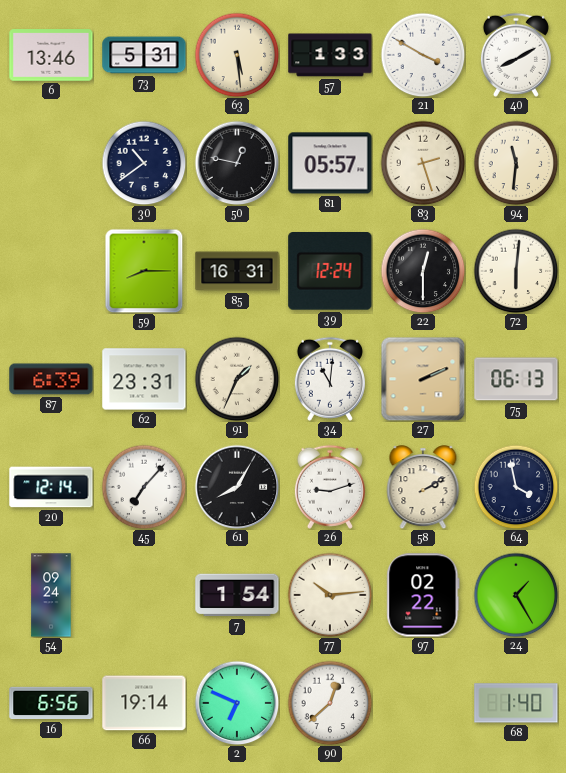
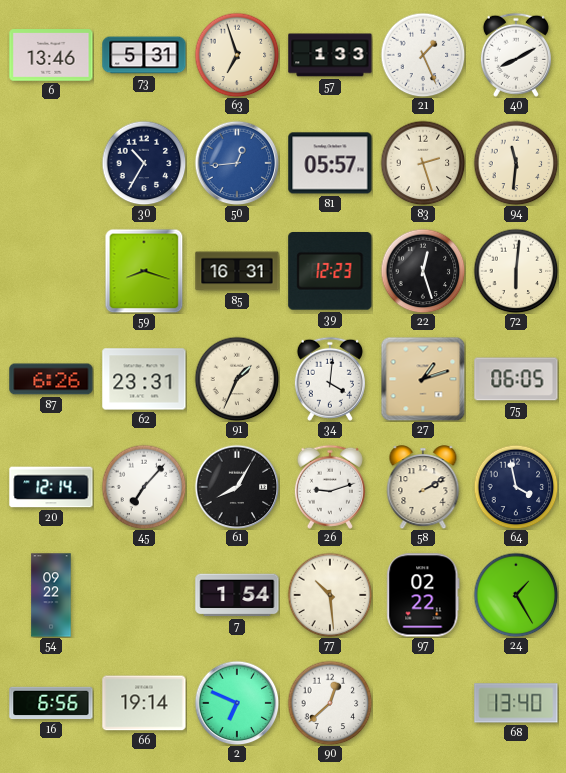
63: 5:29 -> 6:57 (237, 55)
21: 3:50 -> 1:26 (423, 55)
30: 10:39 -> 10:35 (144, 163)
50: 12:47 -> 12:44 (237, 163)
50 dial: black -> blue (237, 163)
59: 8:15 -> 8:18 (144, 271)
39: 12:24 -> 12:23 (330, 272)
22: 12:30 -> 12:27 (423, 271)
87: 6:39 -> 6:26 (51, 379)
34: 11:01 -> 4:01 (330, 379)
27: 2:11 -> 1:12 (423, 379)
75: 06:13 -> 06:05 (516, 379)
54: 09:24 -> 09:22 (51, 595)
77: 10:14 -> 10:29 (330, 595)
68: 1:40 -> 13:40 (516, 703)
